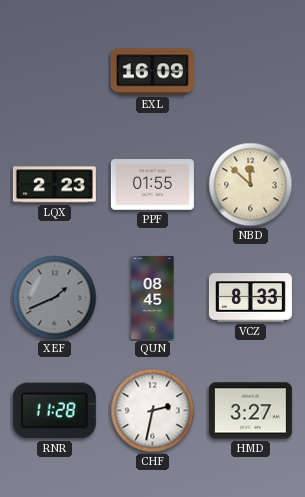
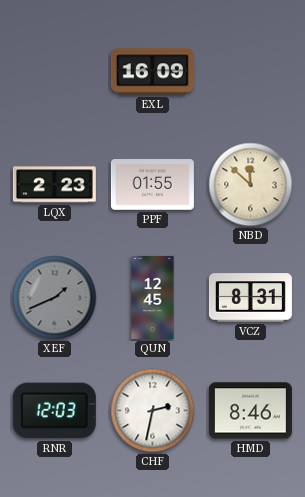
QUN: 08:45 -> 12:45 (153, 297)
VCZ: 8:33 -> 8:31 (250, 298)
RNR: 11:28 -> 12:03 (54, 411)
HMD: 3:27 -> 8:46 (250, 411)
